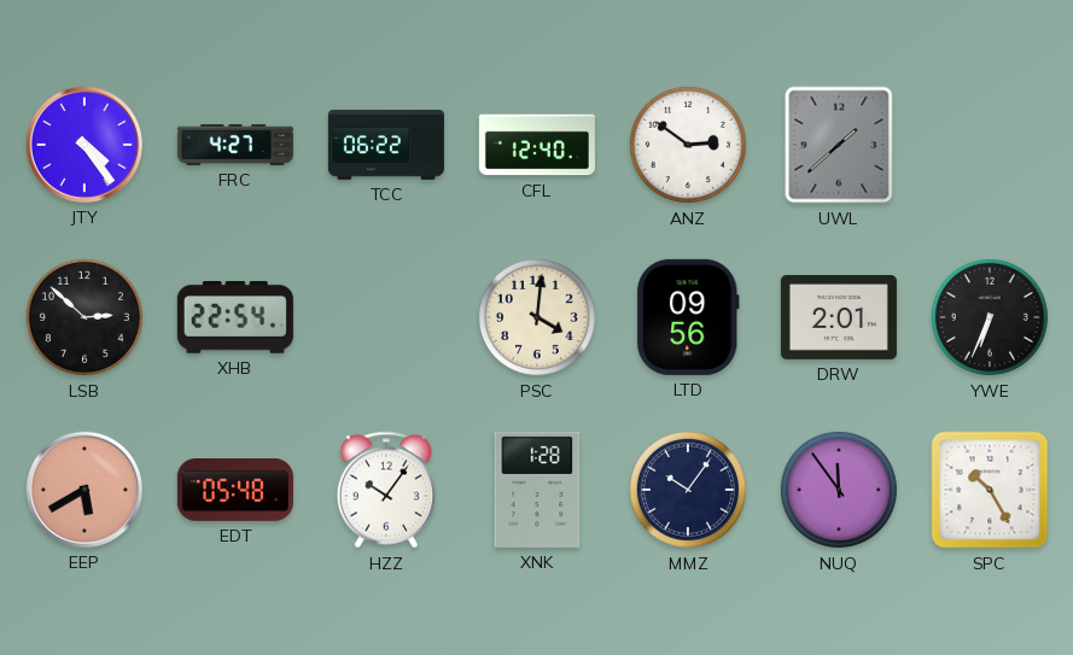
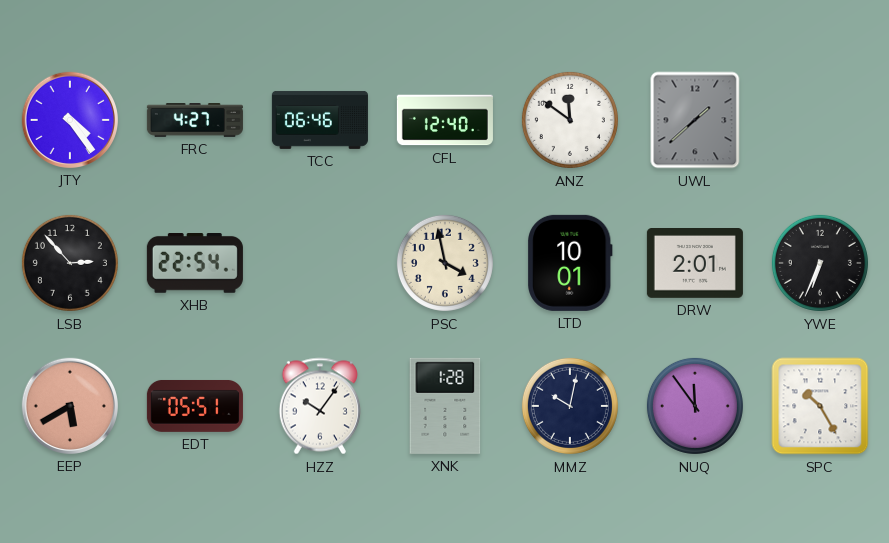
TCC: 06:22 -> 06:46 (320, 120)
ANZ: 2:51 -> 11:51 (570, 120)
LSB: 2:52 -> 2:53 (70, 263)
PSC: 4:01 -> 3:58 (445, 263)
LTD: 09:56 -> 10:01 (570, 263)
EDT: 05:48 -> 05:51 (195, 406)
MMZ: 10:06 -> 10:02 (570, 406)
